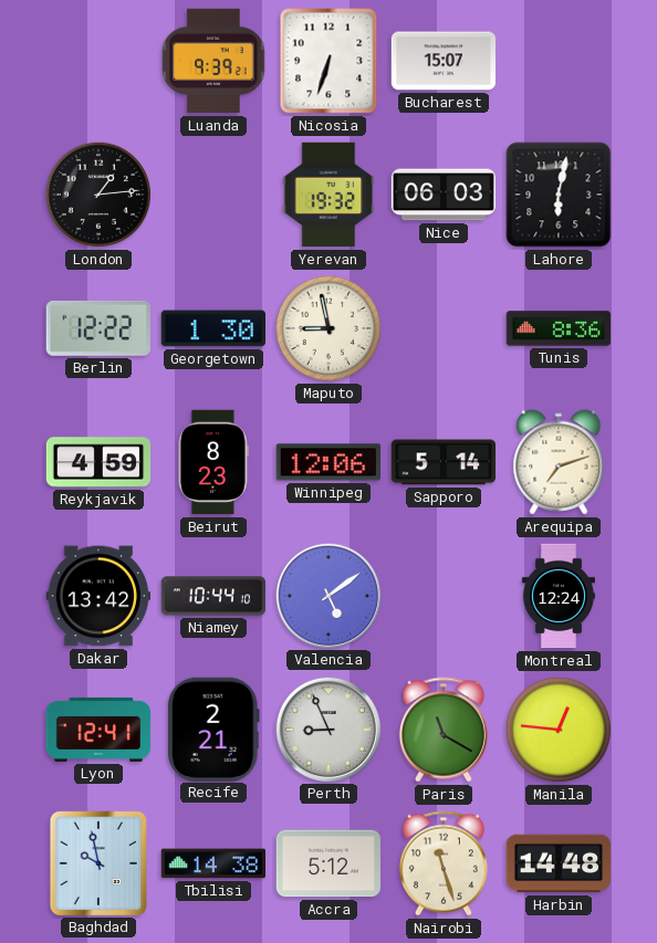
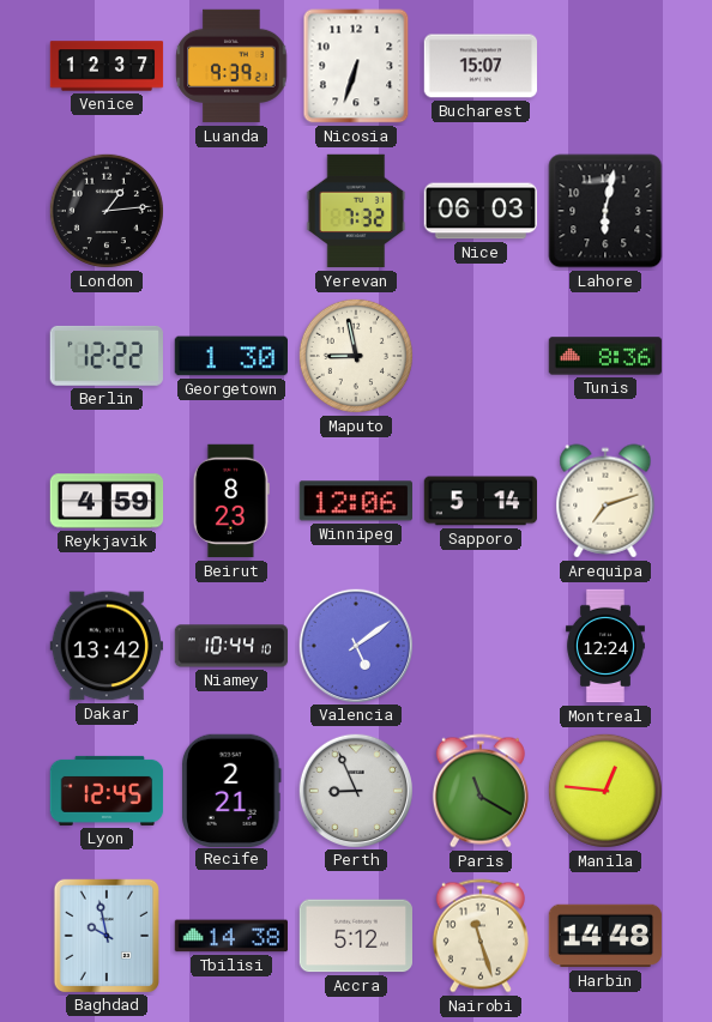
Venice: none -> 12:37 (107, 66)
Yerevan: 19:32 -> 7:32 (356, 211)
Lyon: 12:41 -> 12:45 (107, 791)
